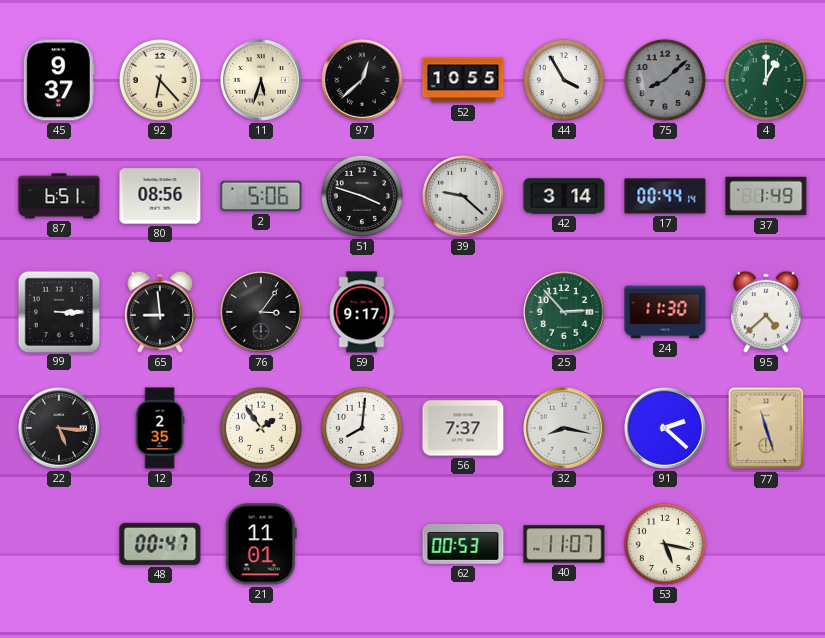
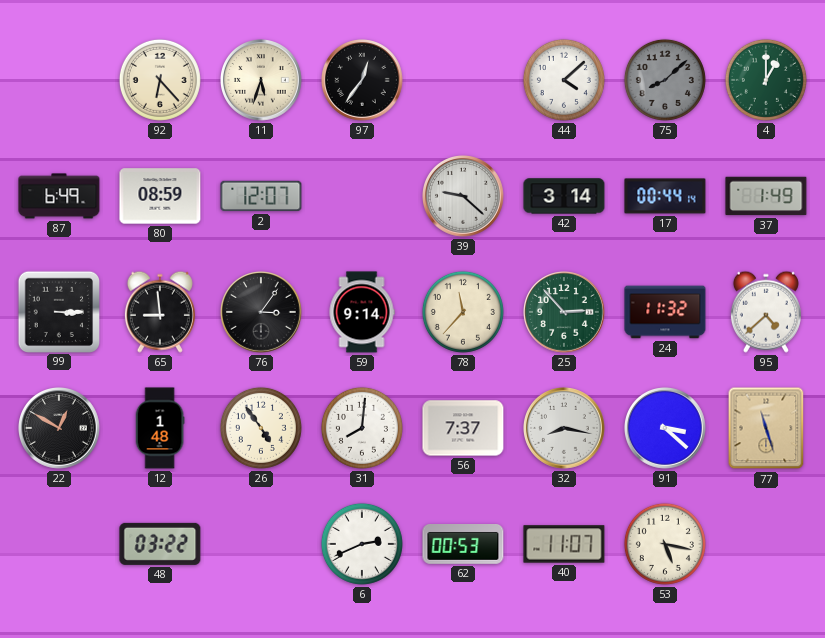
45: 9:37 -> none (59, 80)
97: 12:38 -> 12:36 (363, 81)
52: 10:55 -> none (463, 80)
44: 3:55 -> 4:08 (564, 80)
87: 6:51 -> 6:49 (59, 196)
80: 08:56 -> 08:59 (160, 196)
2: 5:06 -> 12:07 (261, 196)
51: 3:48 -> none (362, 196)
59: 9:17 -> 9:14 (362, 312)
78: none -> 11:37 (463, 312)
24: 11:30 -> 11:32 (665, 312)
22: 5:16 -> 12:50 (60, 429)
12: 2:35 -> 1:48 (160, 428)
26: 1:54 -> 4:54 (261, 428)
91: 2:22 -> 3:22 (666, 429)
48: 00:47 -> 03:22 (160, 544)
21: 11:01 -> none (261, 544)
6: none -> 2:41 (362, 544)
